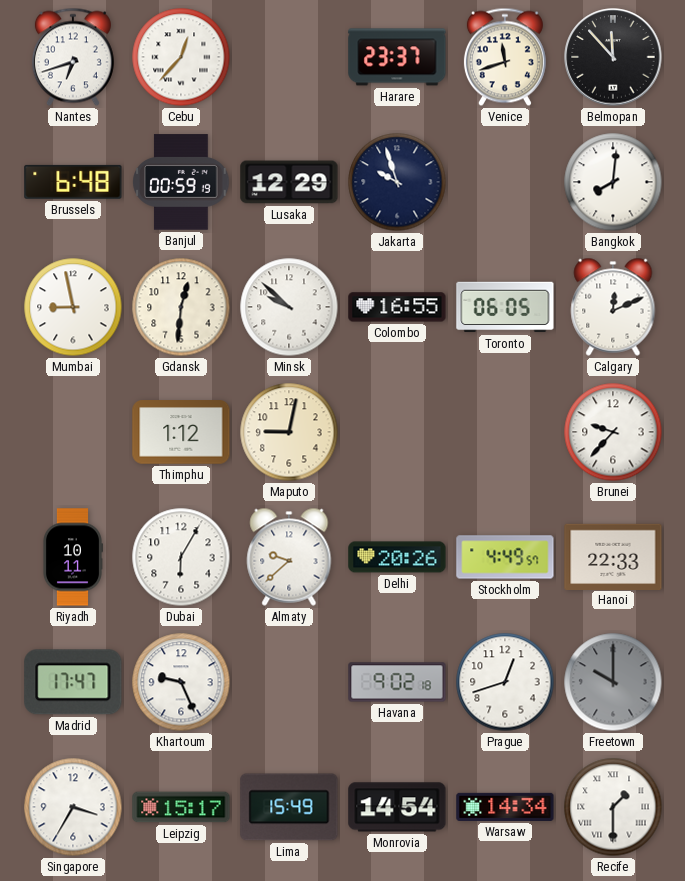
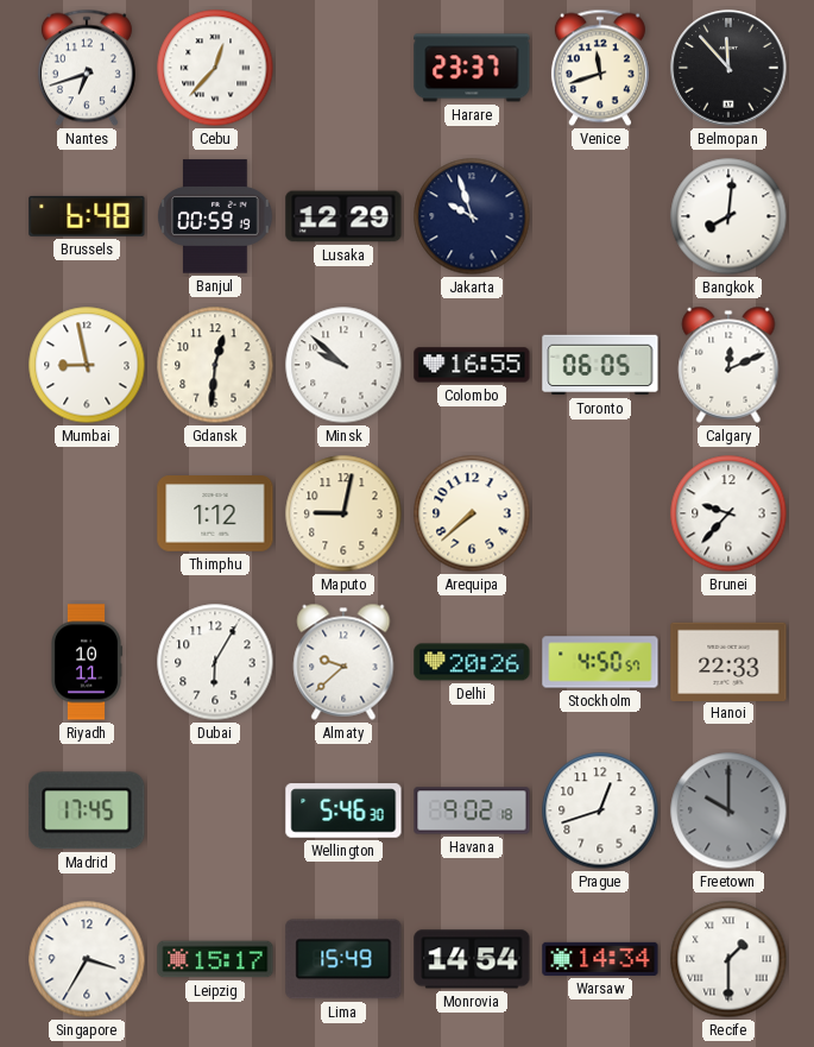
Arequipa: none -> 7:38 (472, 513)
Stockholm: 4:49 -> 4:50 (600, 662)
Madrid: 17:47 -> 17:45 (87, 811)
Khartoum: 9:26 -> none (181, 682)
Wellington: none -> 5:46 (343, 811)
